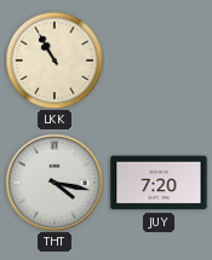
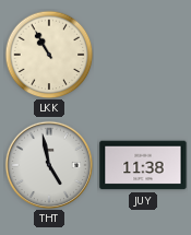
THT: 4:17 -> 4:58 (48, 164)
JUY: 7:20 -> 11:38 (143, 165)
